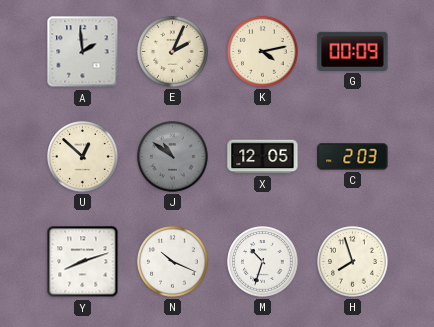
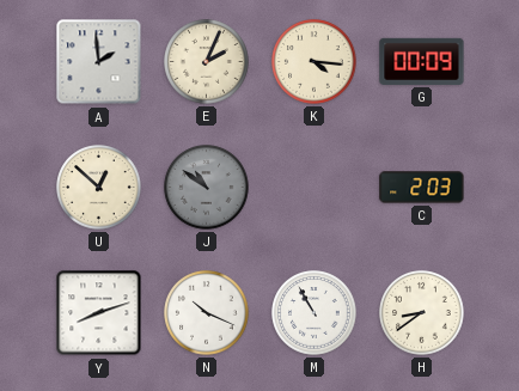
K: 4:13 -> 4:16 (315, 62)
X: 12:05 -> none (263, 157)
M: 10:33 -> 10:55 (315, 313)
H: 7:57 -> 8:39 (422, 313)
